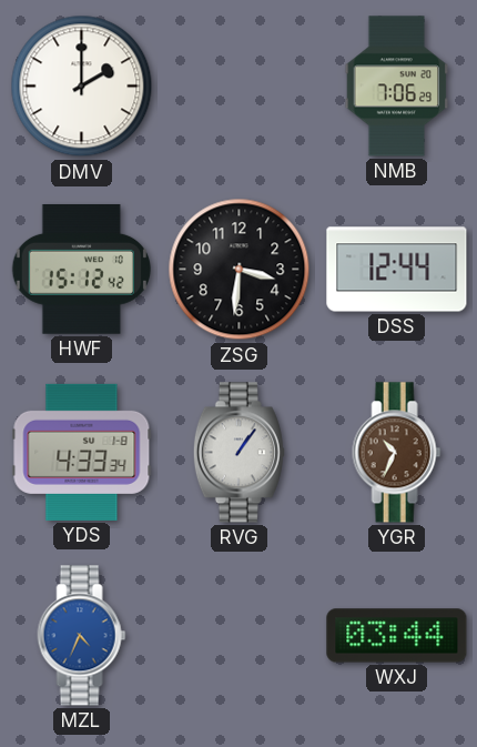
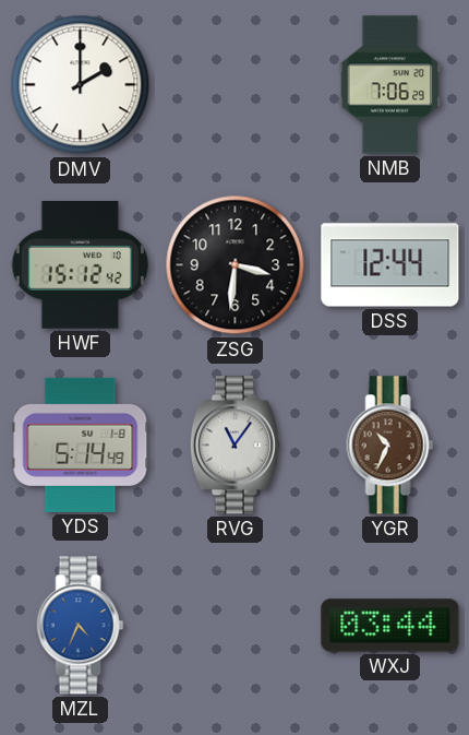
YDS: 4:33 -> 5:14 (81, 444)
RVG: 1:06 -> 11:06 (234, 446)
